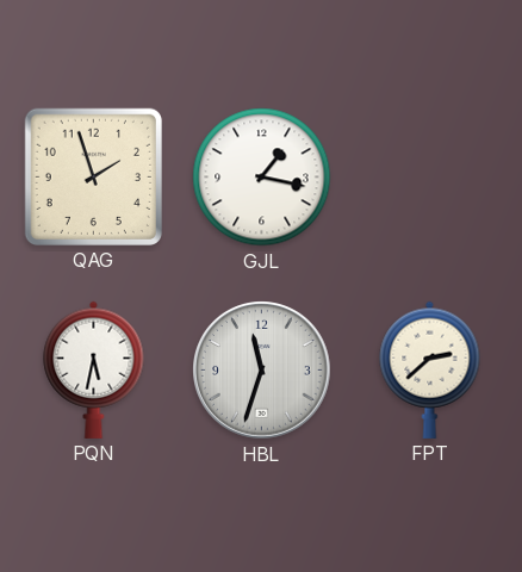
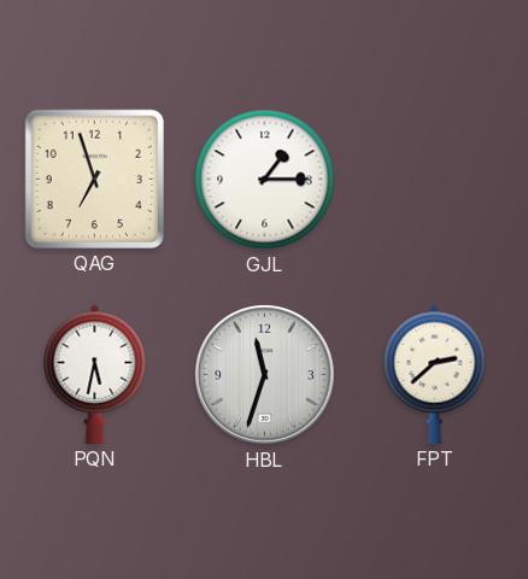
QAG: 1:57 -> 6:57 (94, 179)
GJL: 1:17 -> 1:15 (265, 180)
